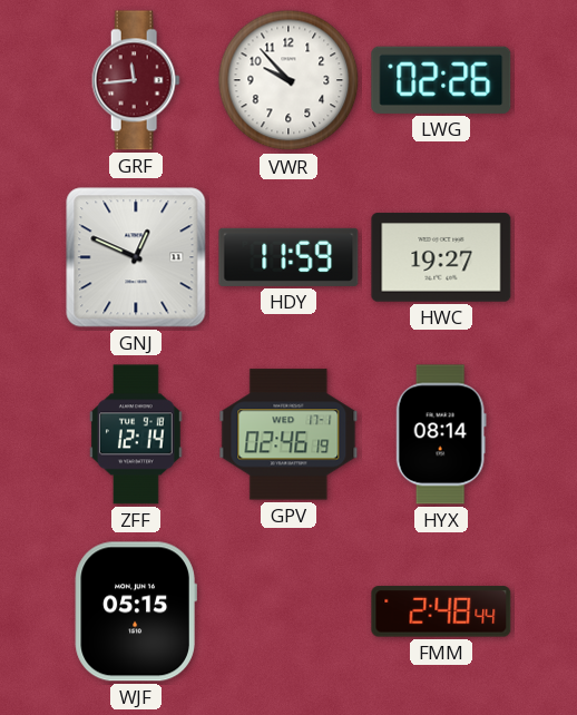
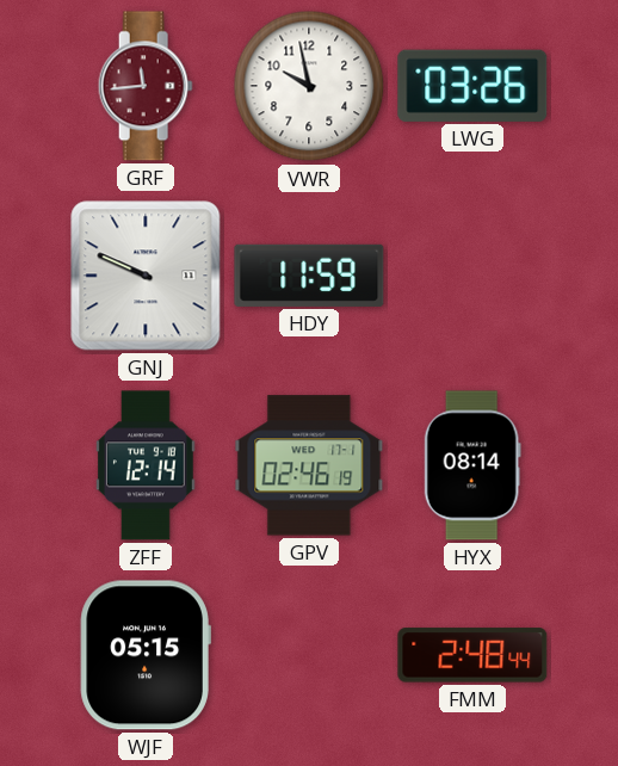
VWR: 9:53 -> 9:58 (309, 86)
LWG: 02:26 -> 03:26 (472, 86)
GNJ: 12:49 -> 9:49 (146, 276)
HWC: 19:27 -> none (441, 257)
